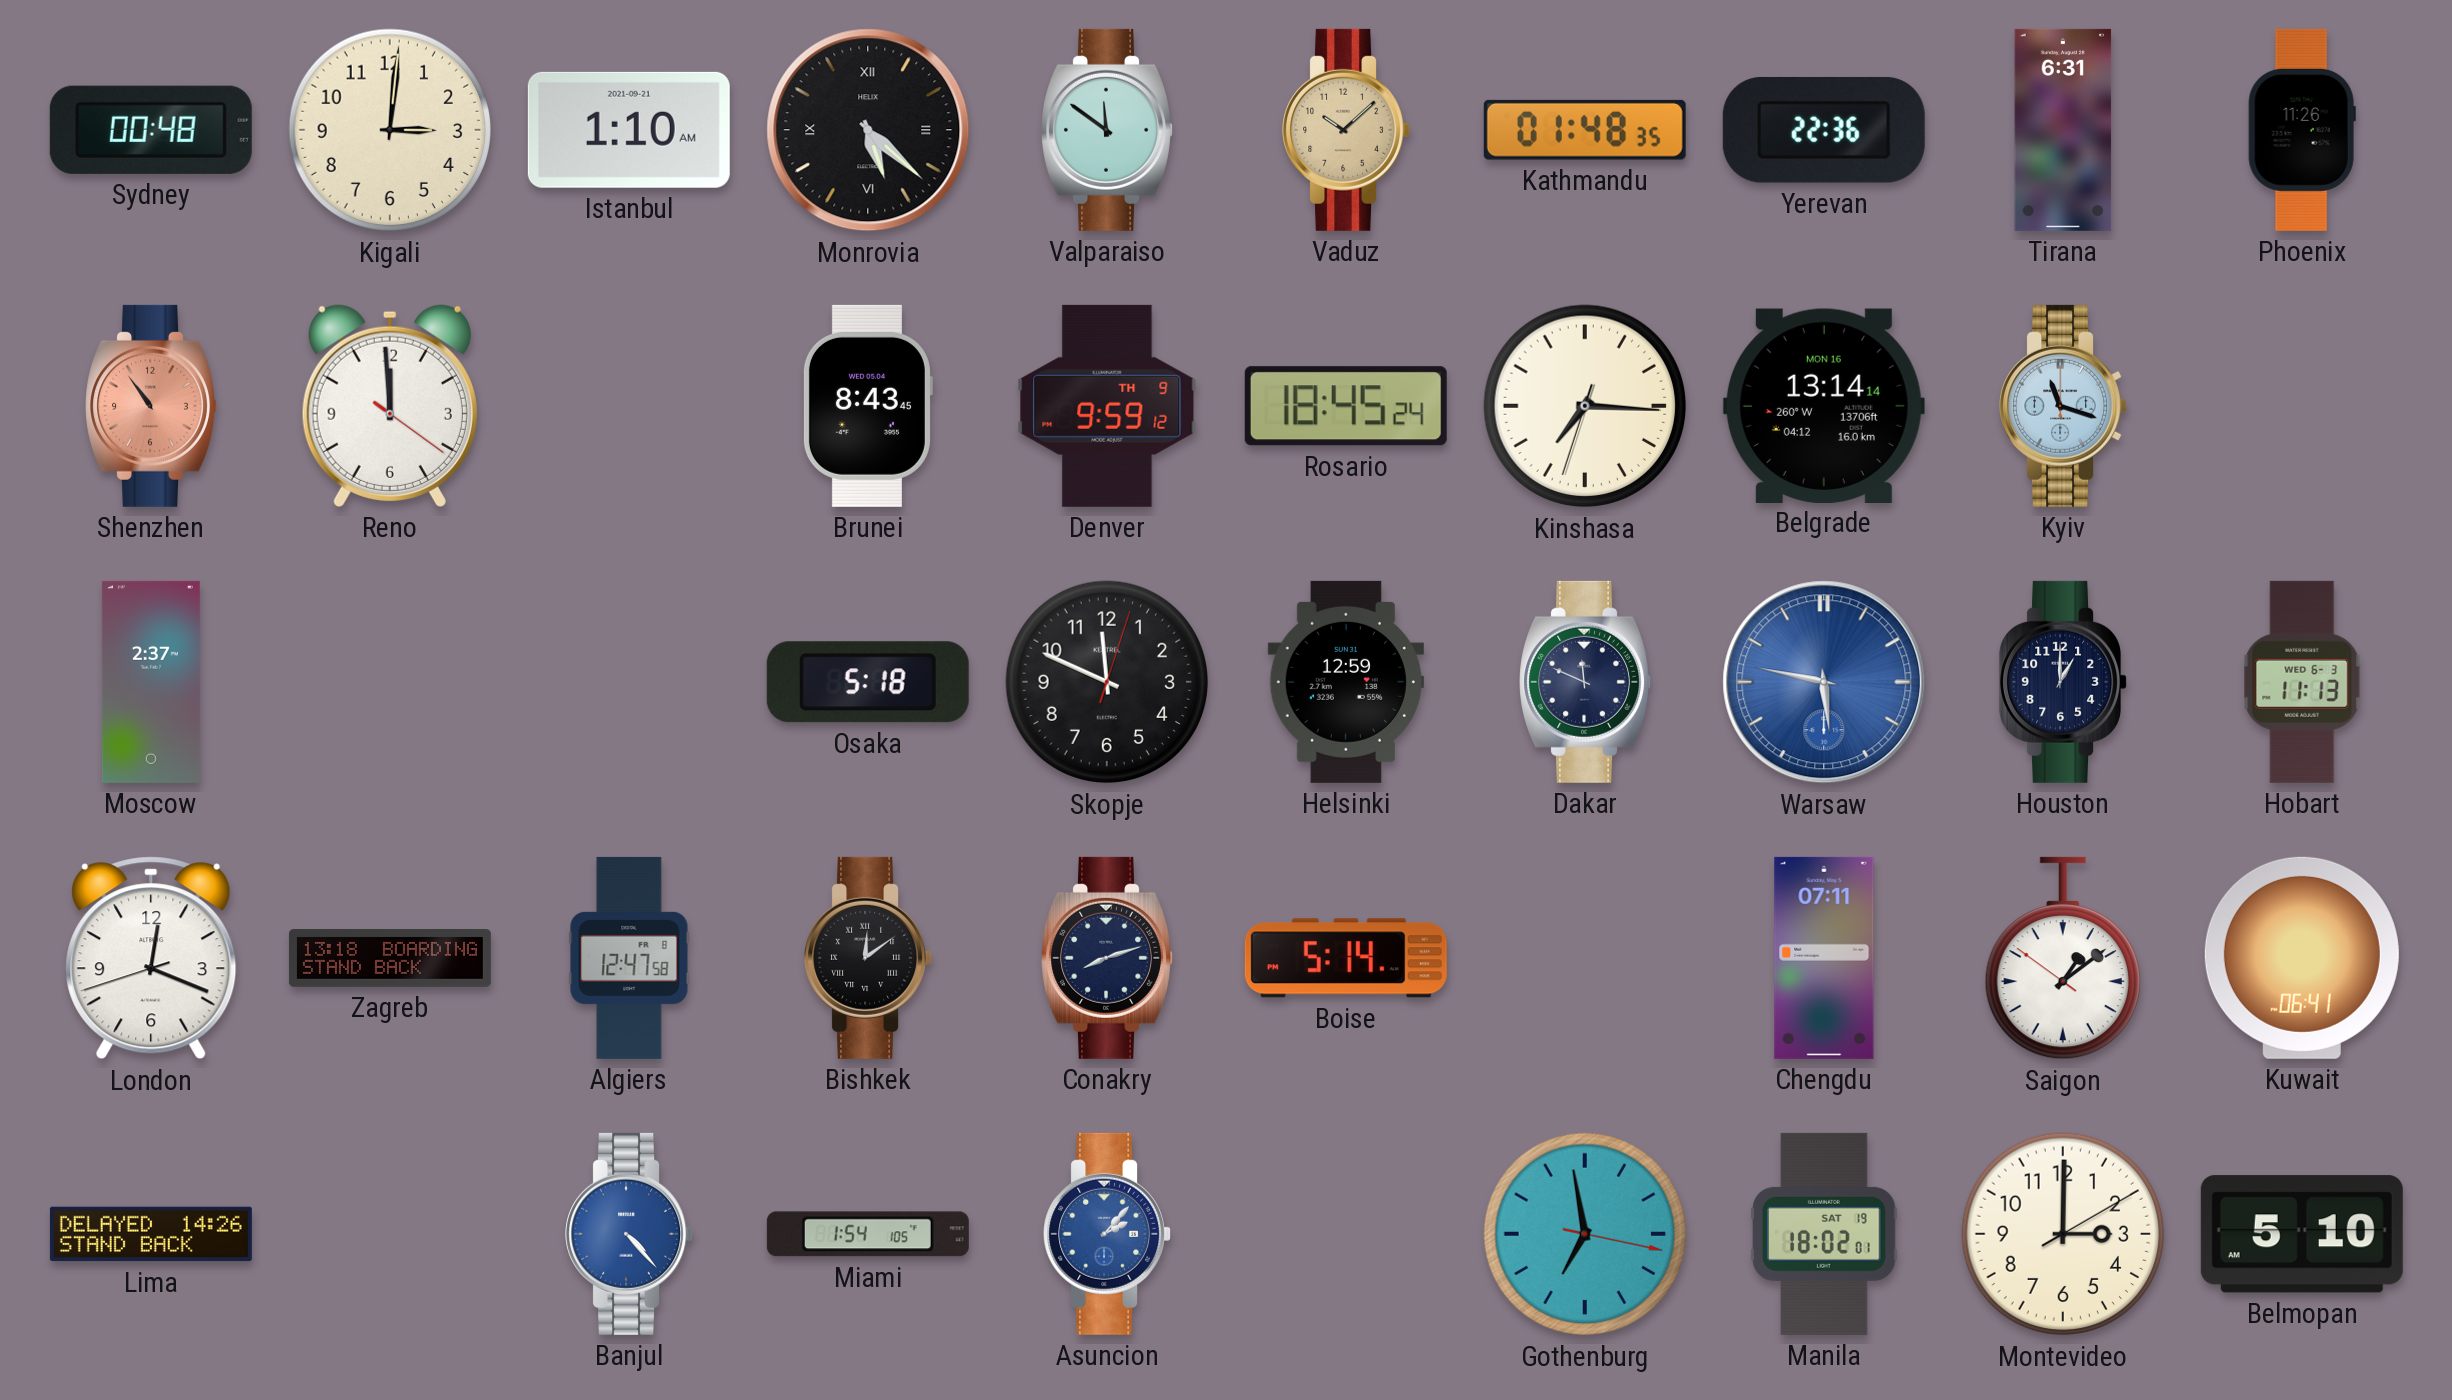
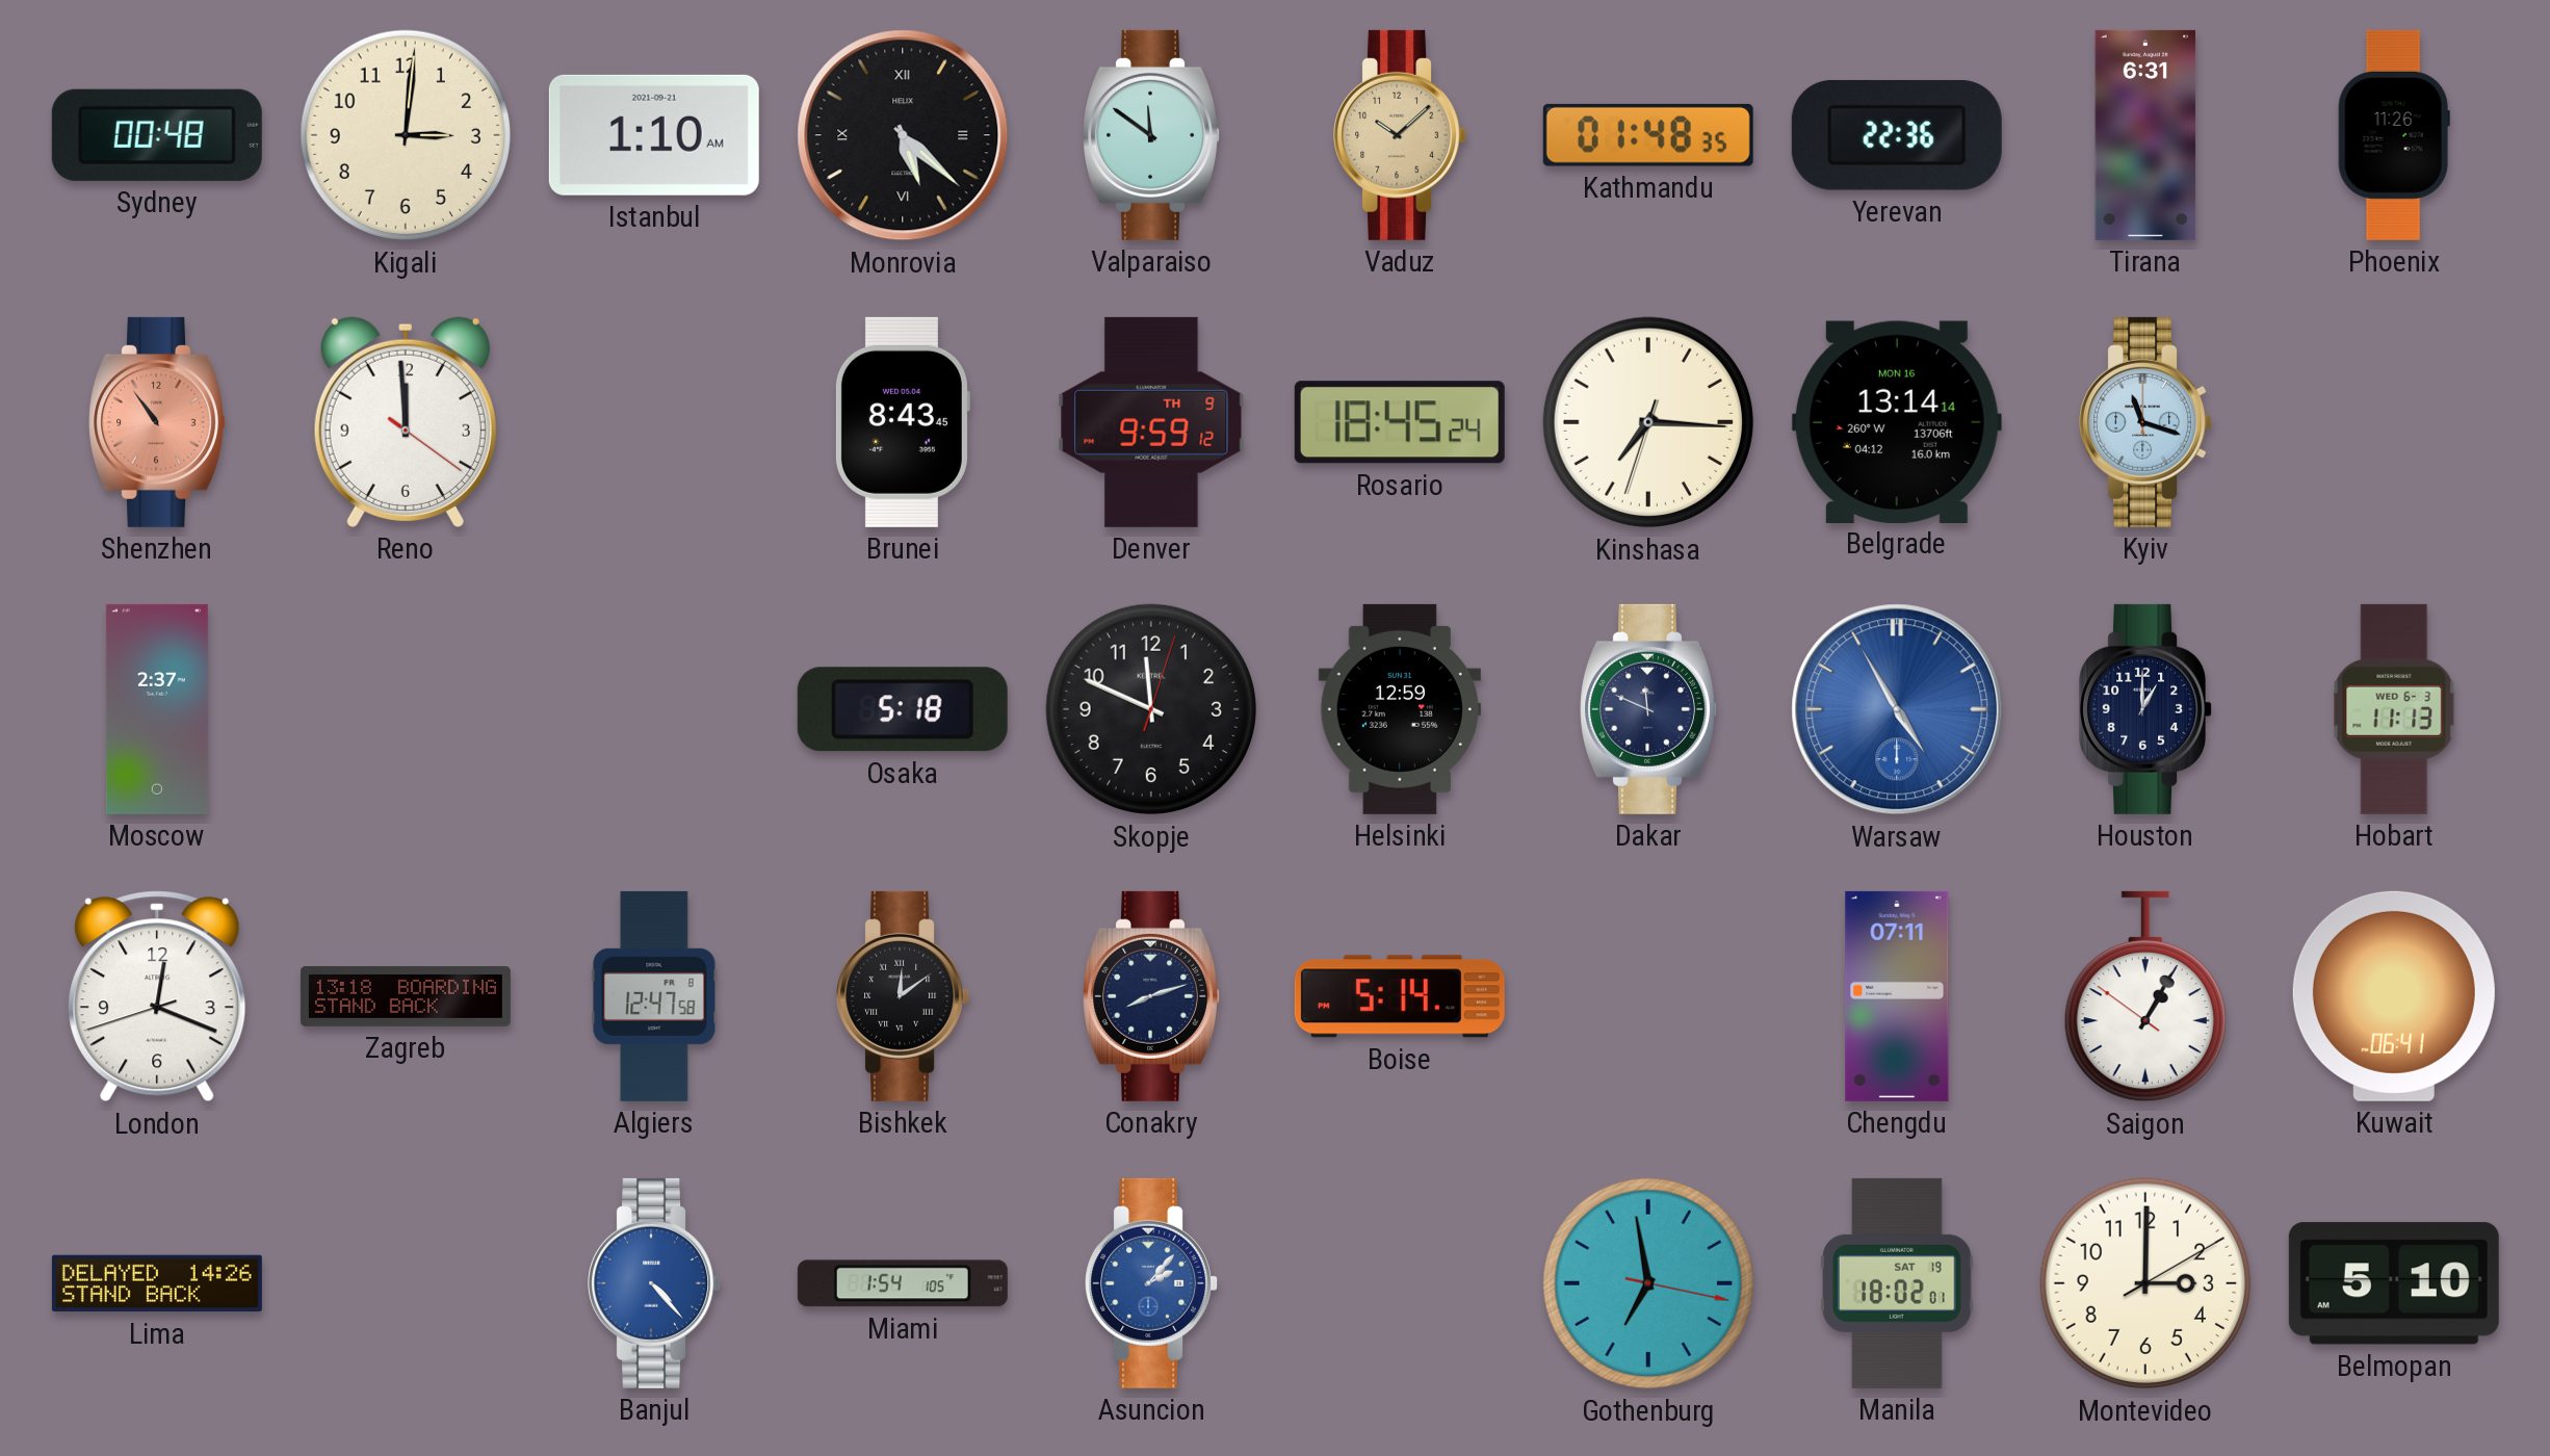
Warsaw: 5:47 -> 4:55 (1897, 709)
Saigon: 1:08 -> 1:04 (2145, 996)
